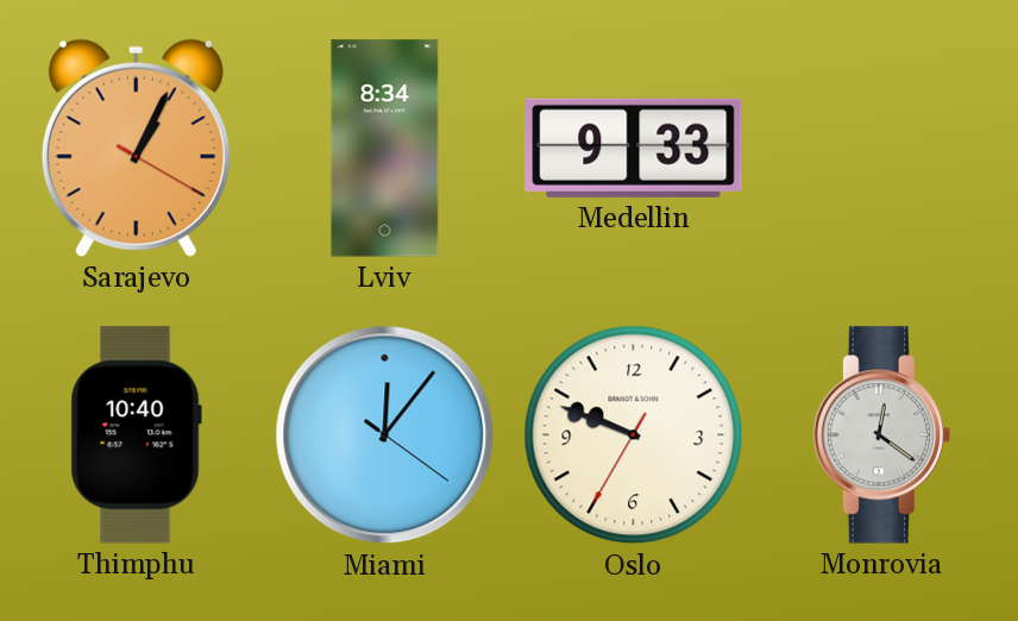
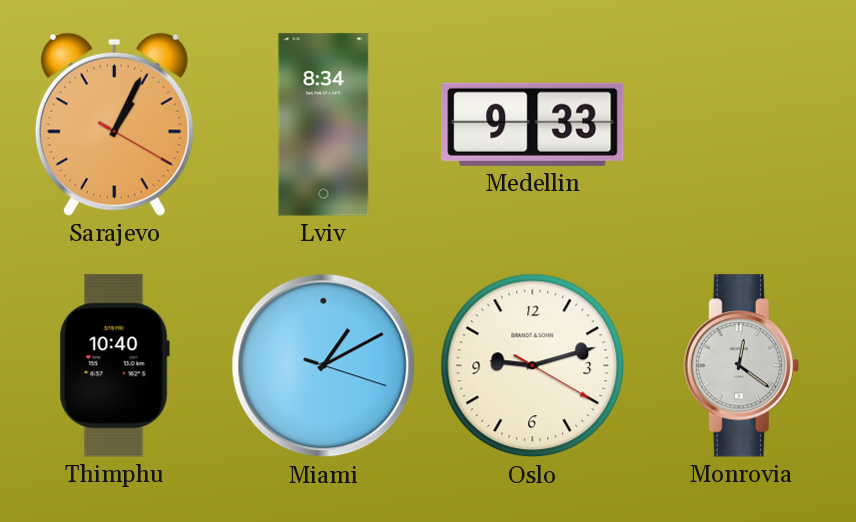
Miami: 12:06 -> 1:10 (324, 366)
Oslo: 9:48 -> 9:12 (533, 366)
